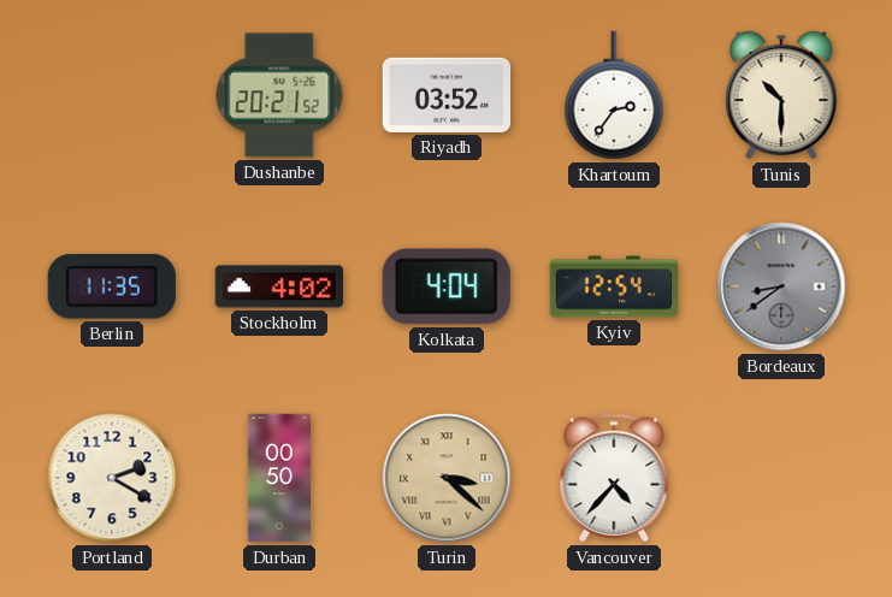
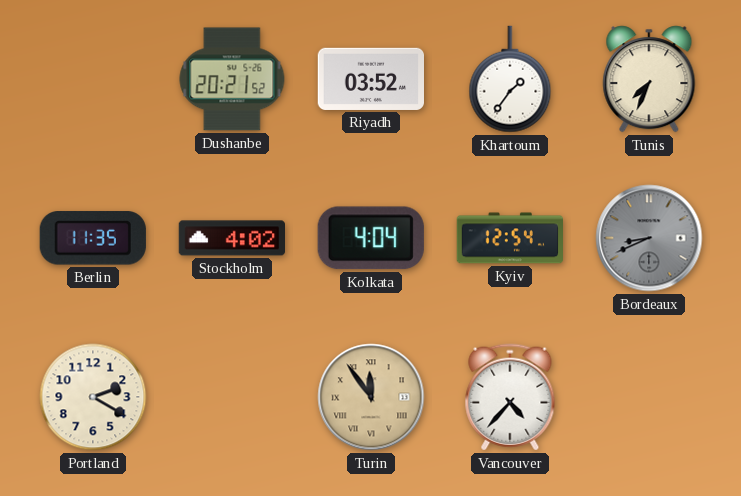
Khartoum: 2:36 -> 1:36 (510, 79)
Tunis: 10:30 -> 7:34 (649, 79)
Bordeaux: 8:39 -> 8:41 (649, 238)
Durban: 00:50 -> none (278, 478)
Turin: 3:22 -> 11:54 (371, 397)
